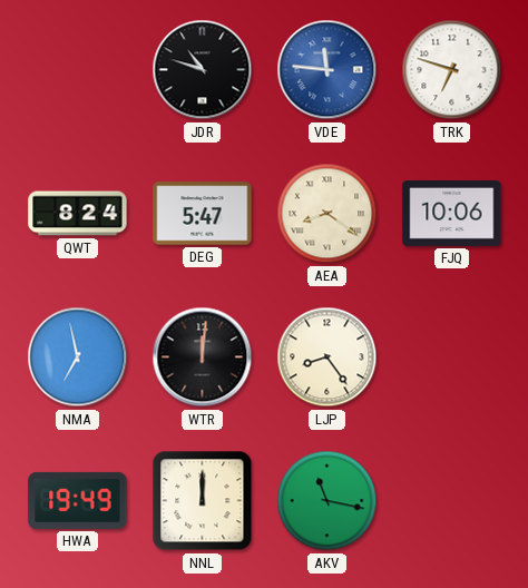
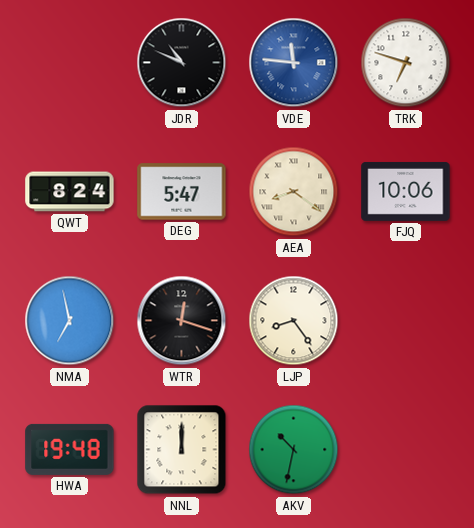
JDR: 10:48 -> 10:49 (182, 63)
WTR: 12:01 -> 12:18 (182, 321)
HWA: 19:49 -> 19:48 (70, 449)
AKV: 11:17 -> 10:32 (294, 450)
